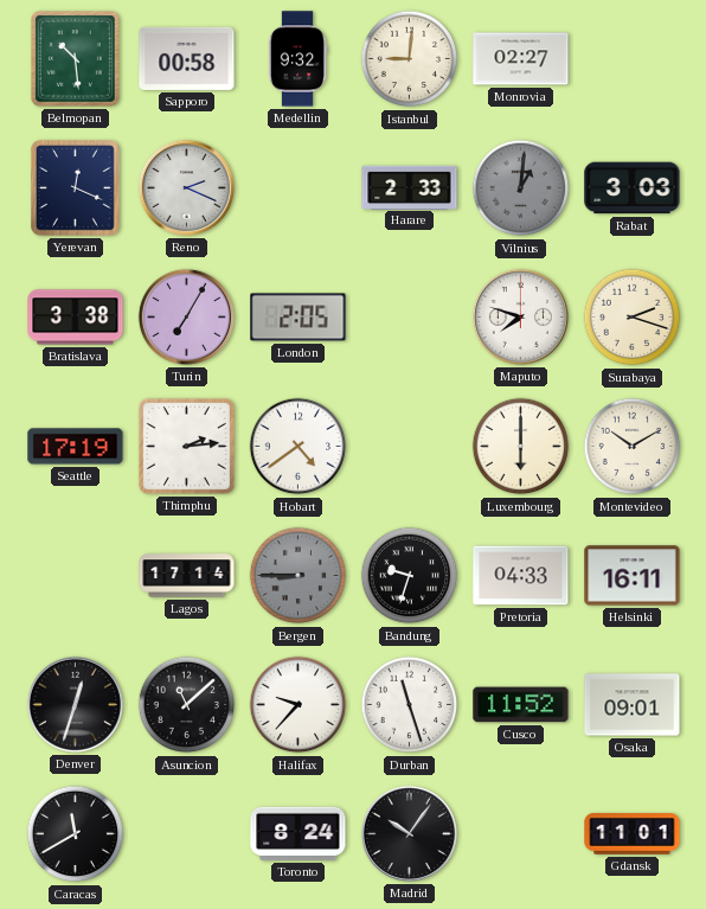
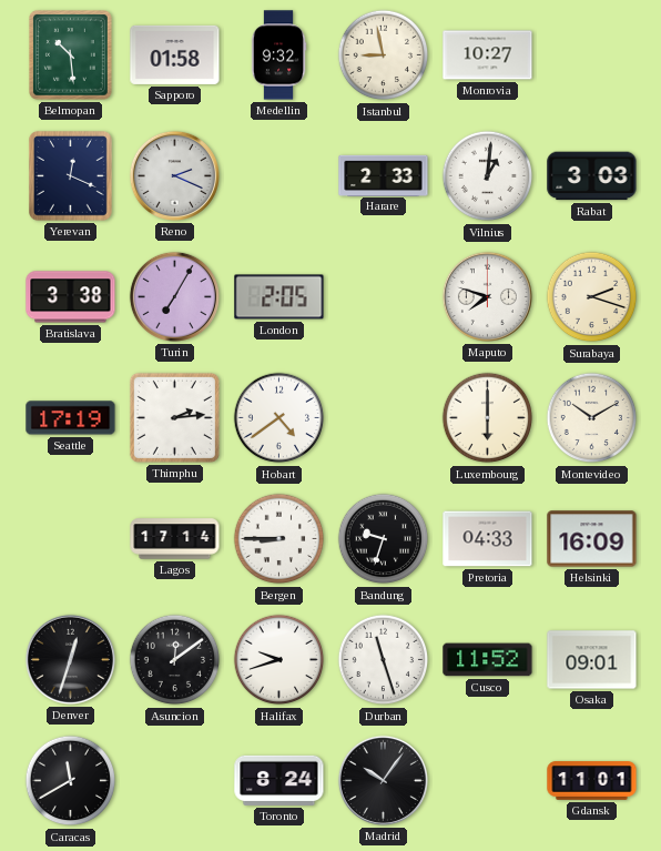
Sapporo: 00:58 -> 01:58 (175, 54)
Istanbul: 9:01 -> 8:58 (384, 55)
Monrovia: 02:27 -> 10:27 (488, 55)
Vilnius dial: grey -> white (488, 176)
Bergen dial: grey -> white (279, 539)
Helsinki: 16:11 -> 16:09 (592, 539)
Asuncion: 11:08 -> 12:09 (175, 660)
Halifax: 9:37 -> 9:42 (279, 660)
